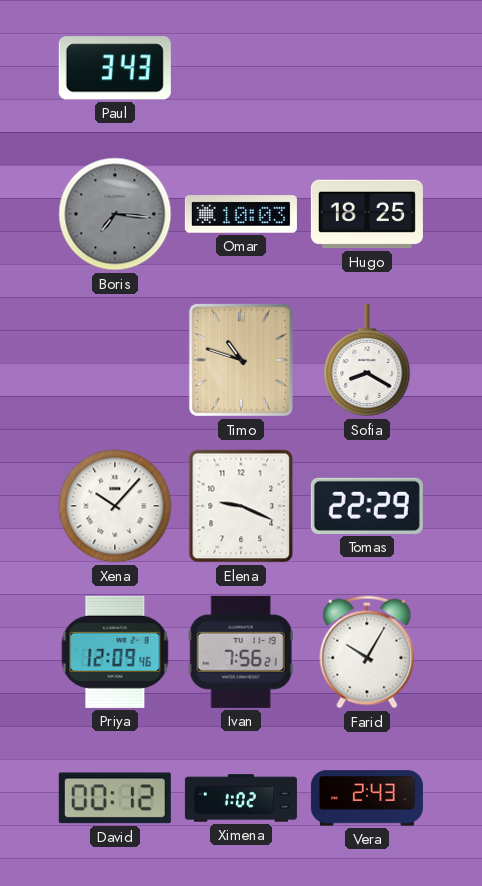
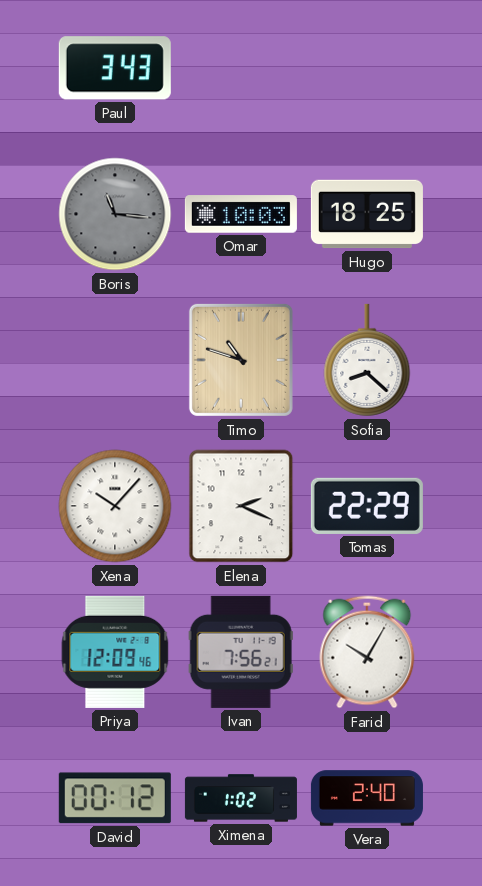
Boris: 7:16 -> 11:16 (115, 214)
Sofia: 8:20 -> 8:22 (367, 360)
Elena: 9:19 -> 2:19 (241, 506)
Vera: 2:43 -> 2:40 (367, 798)
